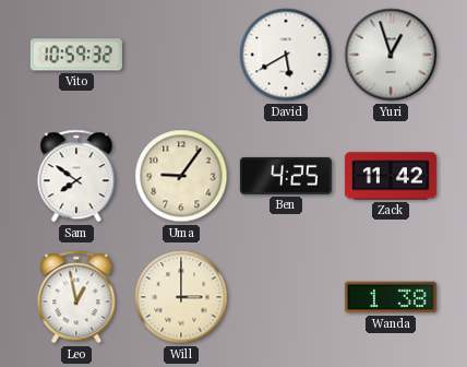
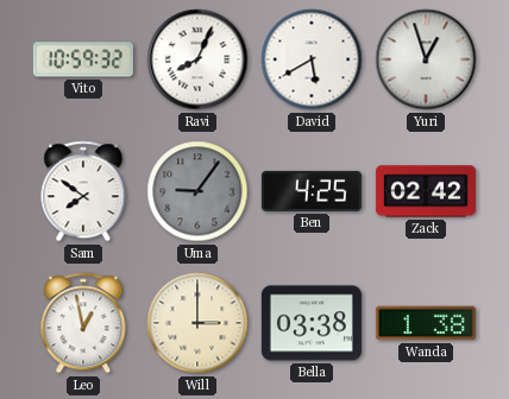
Ravi: none -> 8:04 (197, 59)
Uma dial: cream -> grey (197, 191)
Zack: 11:42 -> 02:42 (426, 191)
Bella: none -> 03:38 (312, 323)
